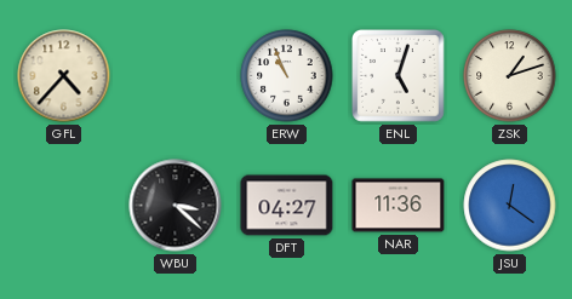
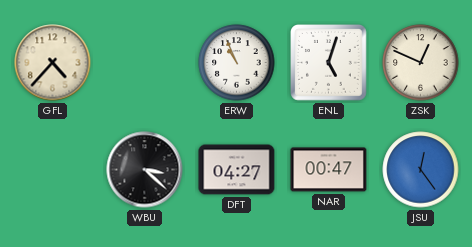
ZSK: 1:12 -> 12:49 (421, 63)
NAR: 11:36 -> 00:47 (329, 170)
JSU: 12:21 -> 12:24 (421, 170)
